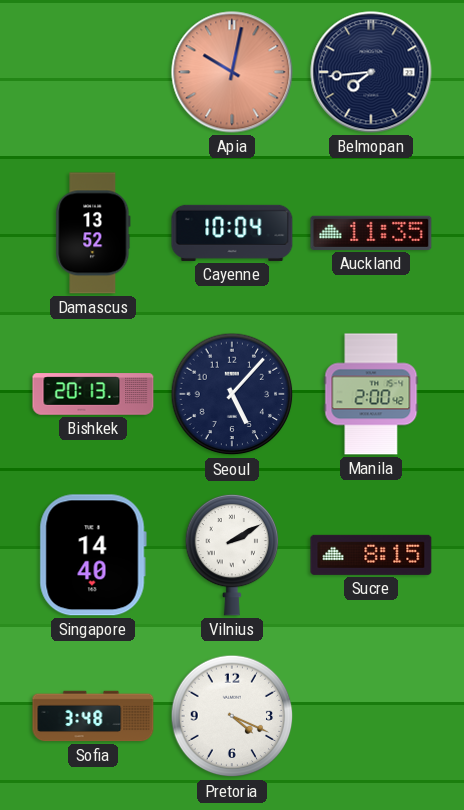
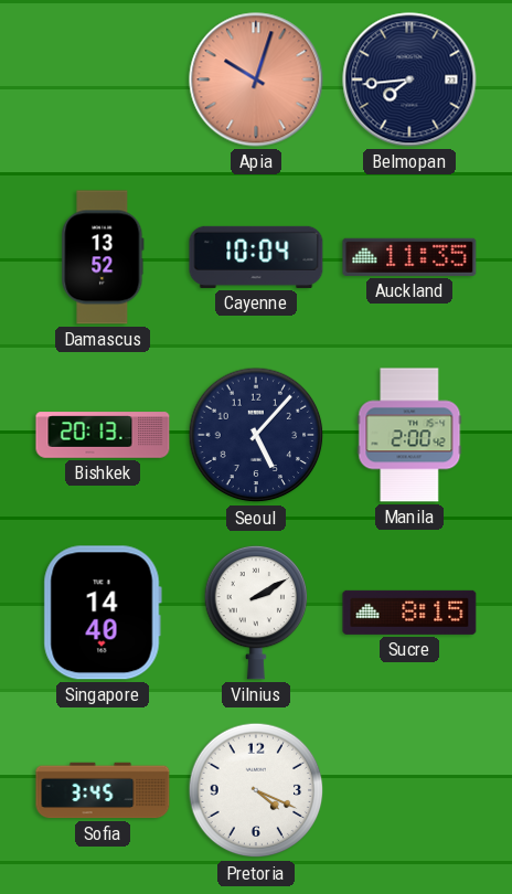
Apia: 10:02 -> 10:03 (256, 79)
Sofia: 3:48 -> 3:45 (103, 790)
